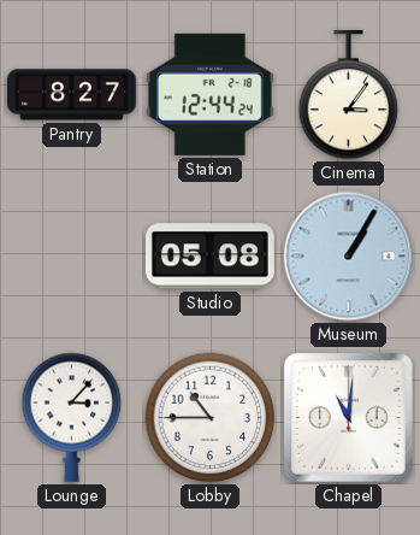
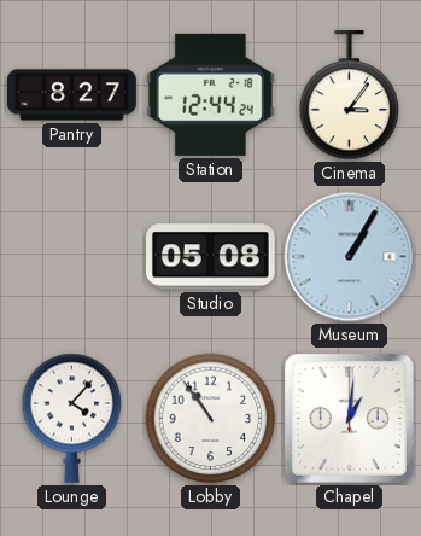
Lounge: 3:07 -> 4:07 (72, 418)
Lobby: 10:45 -> 10:54 (211, 419)
Chapel: 11:01 -> 1:01 (349, 418)
